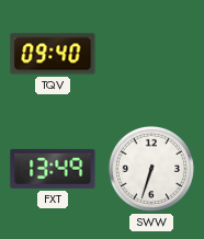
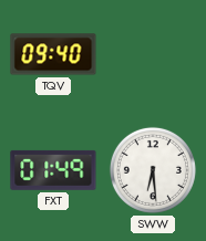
FXT: 13:49 -> 01:49 (53, 170)
SWW: 6:33 -> 6:29 (153, 170)
